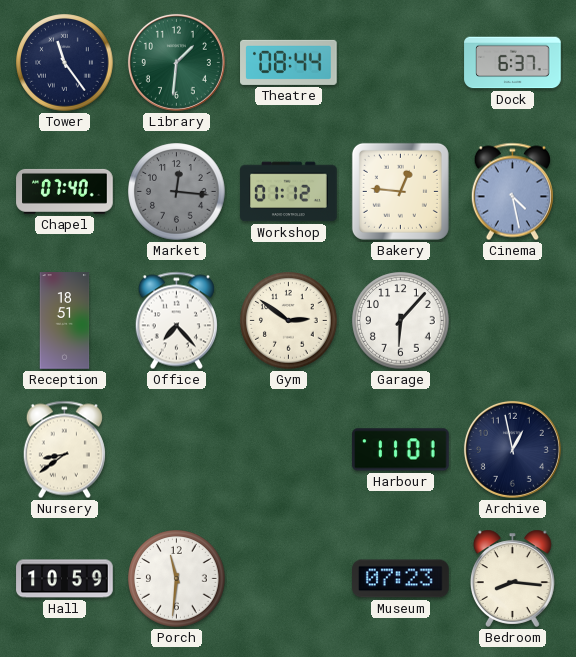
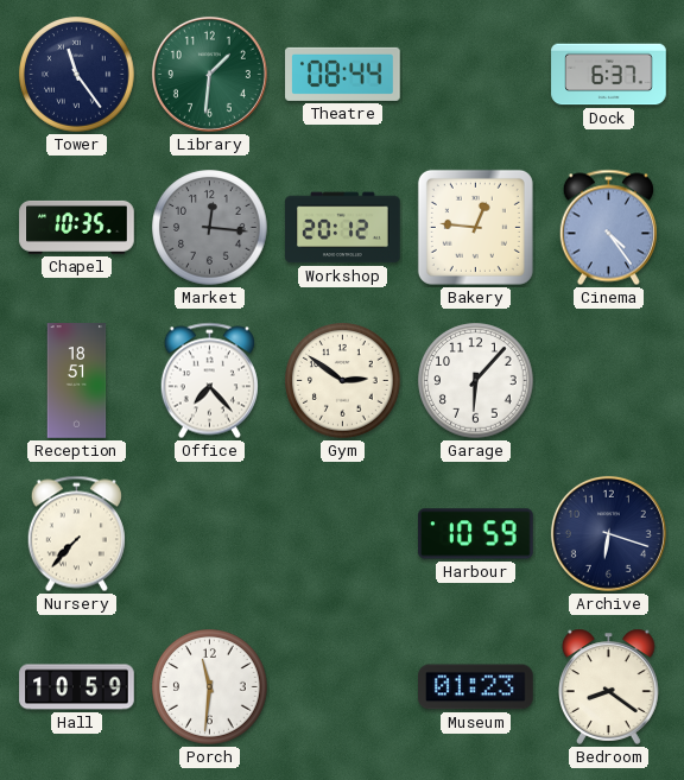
Chapel: 07:40 -> 10:35 (77, 227)
Workshop: 01:12 -> 20:12 (343, 228)
Cinema: 4:28 -> 4:24 (608, 228)
Nursery: 8:39 -> 7:37 (76, 534)
Harbour: 11:01 -> 10:59 (476, 534)
Archive: 12:58 -> 6:18 (608, 533)
Museum: 07:23 -> 01:23 (476, 687)
Bedroom: 8:16 -> 8:21 (609, 686)
